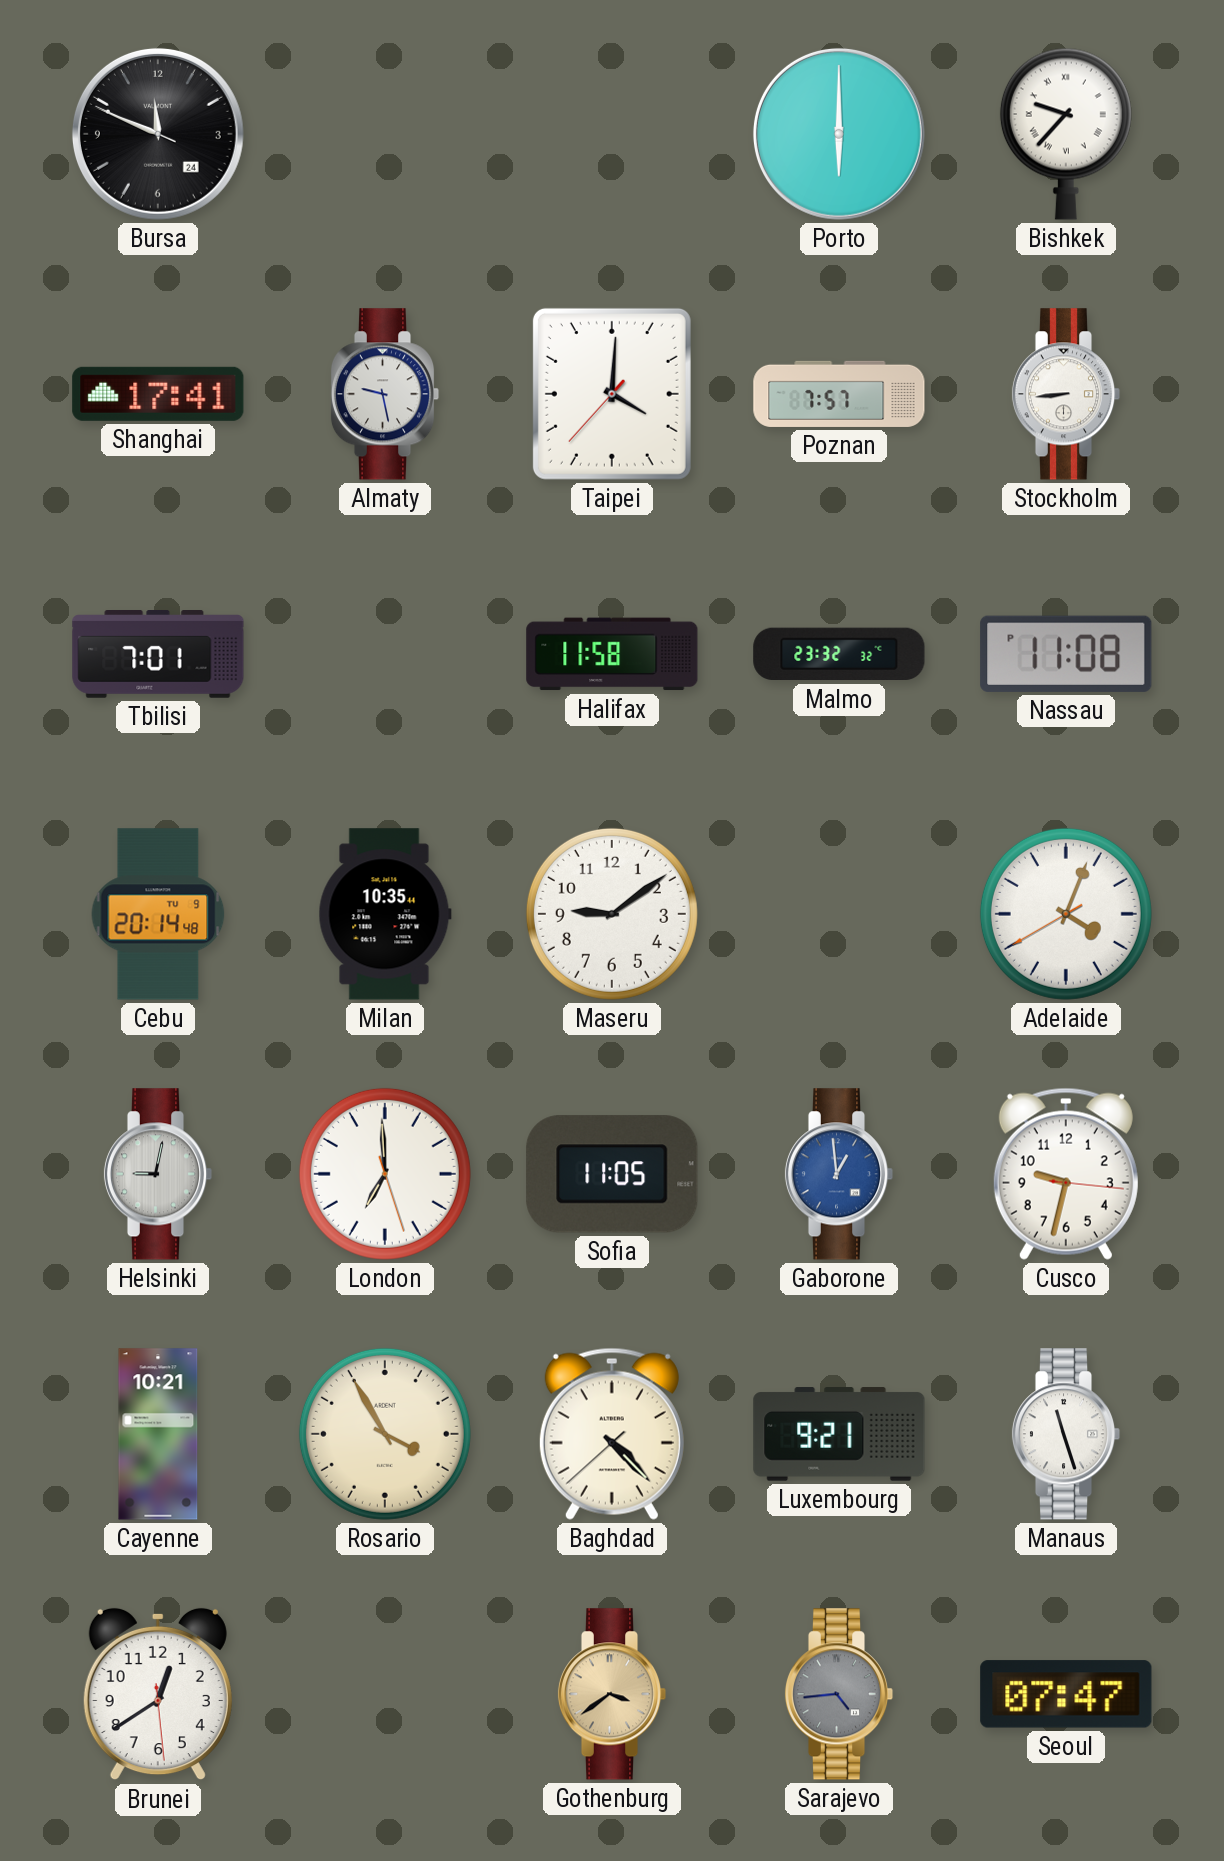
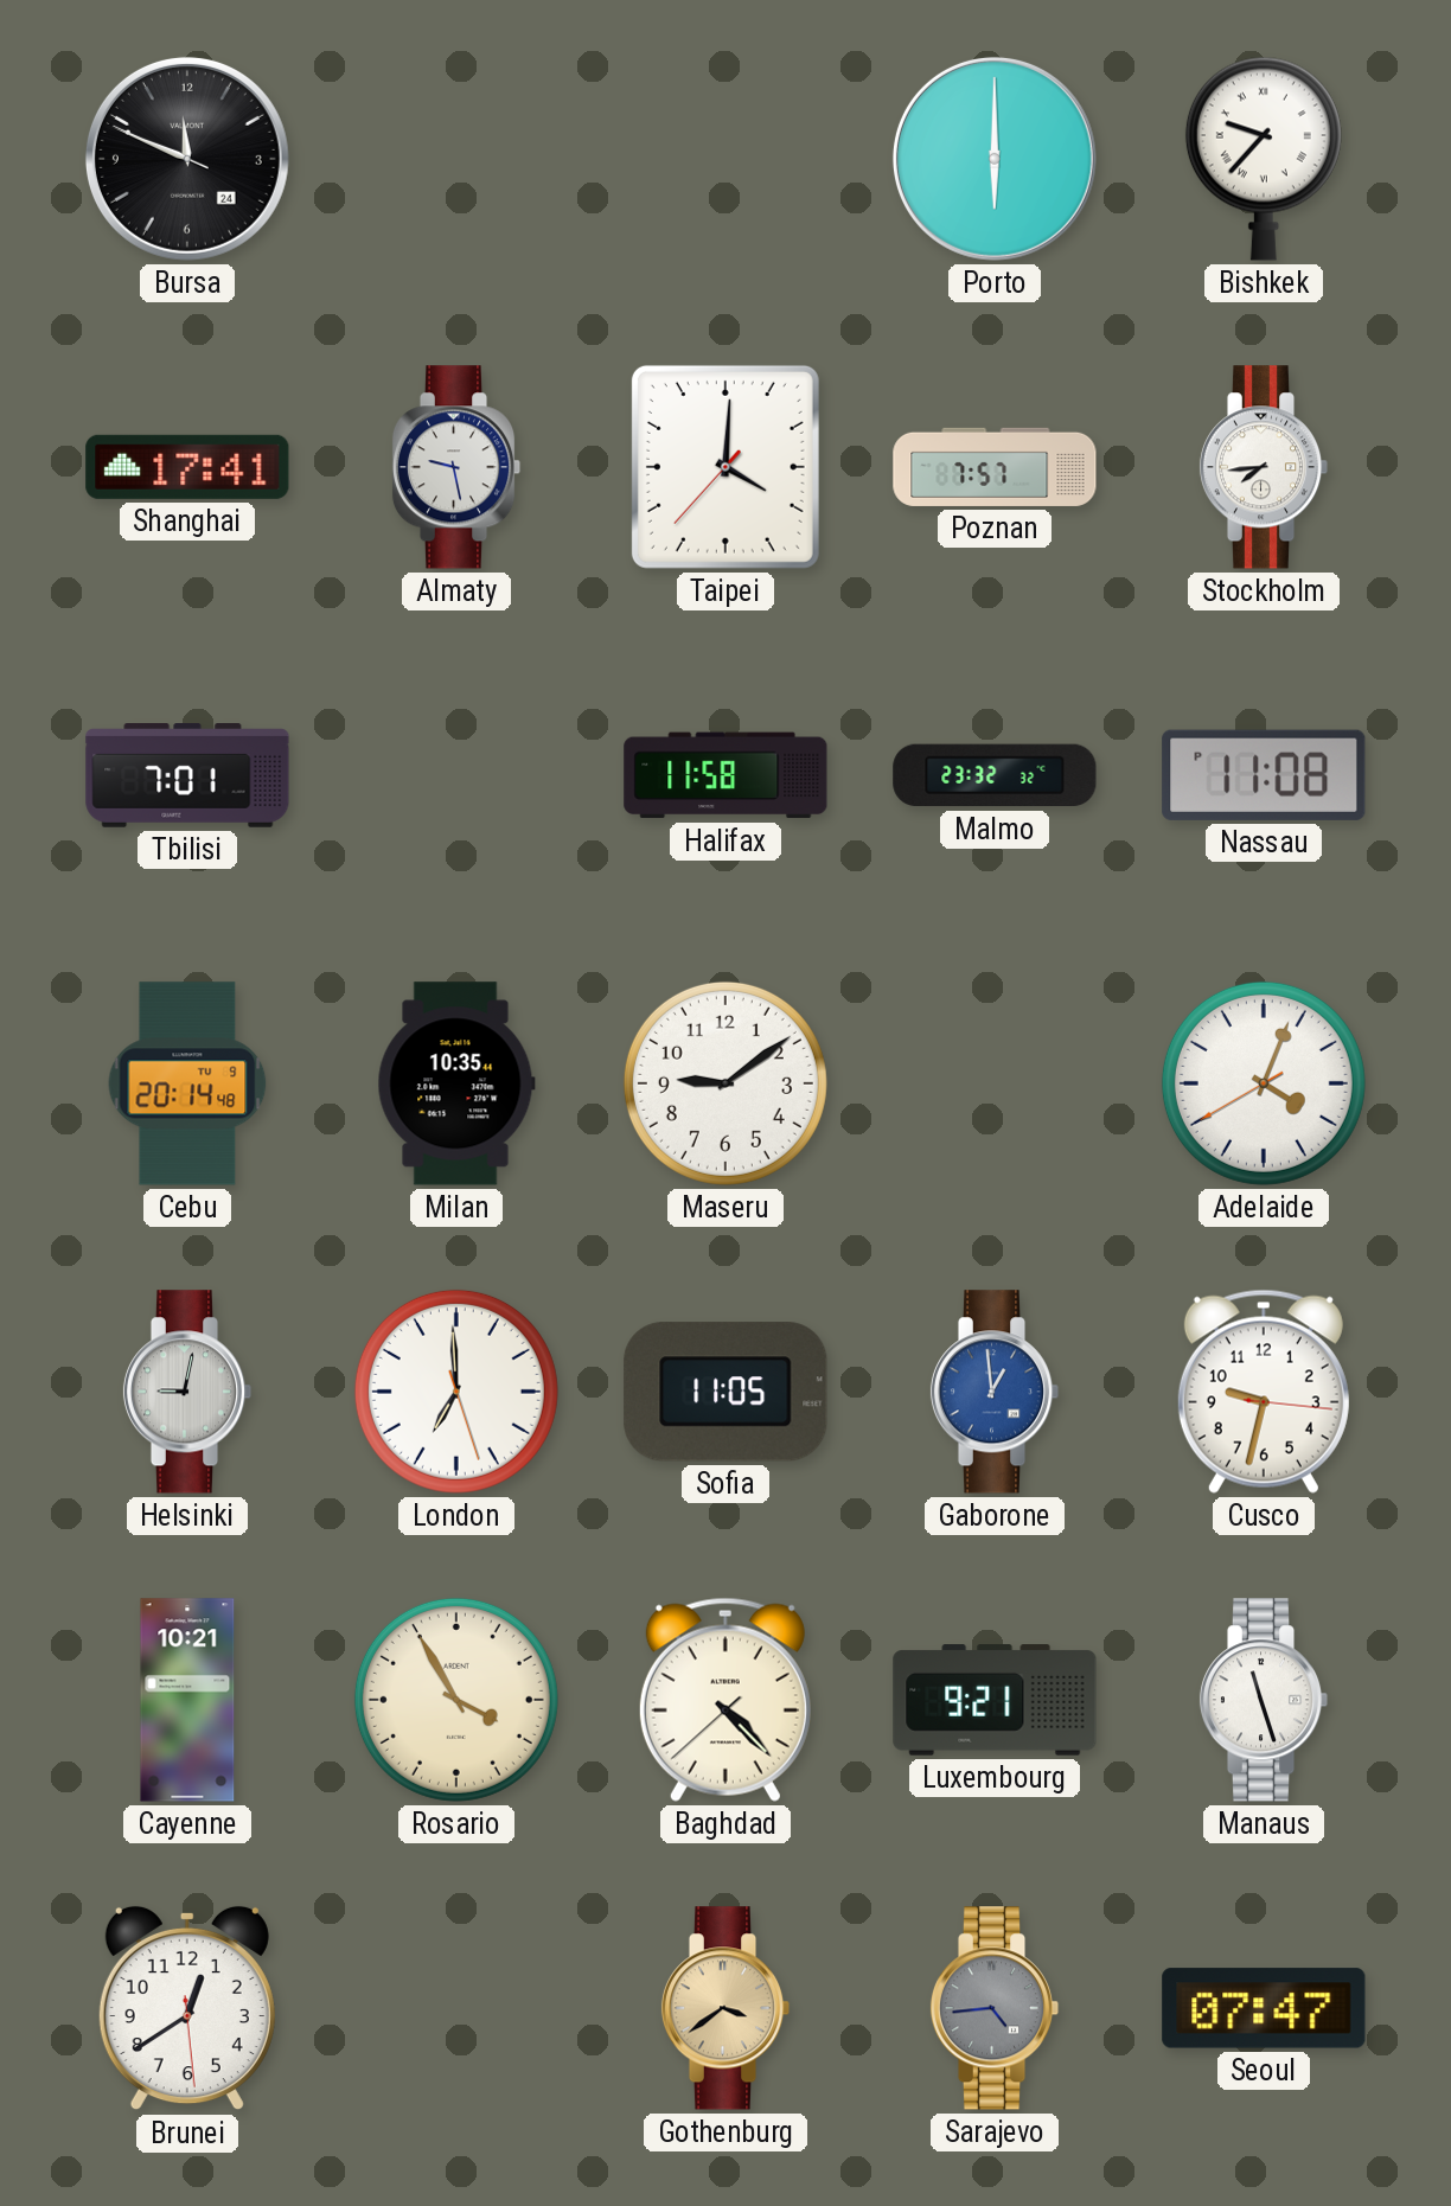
Stockholm: 8:44 -> 7:44 (1264, 467)
